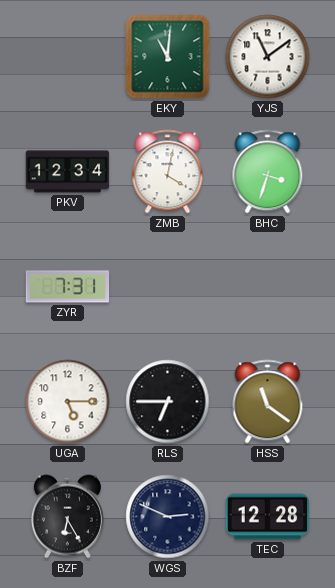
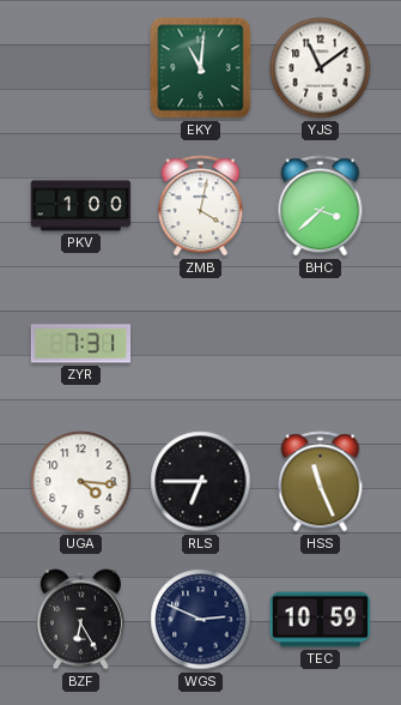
PKV: 12:34 -> 1:00 (81, 206)
BHC: 3:33 -> 3:38 (321, 206)
UGA: 5:15 -> 4:16 (81, 482)
HSS: 11:21 -> 11:26 (321, 482)
TEC: 12:28 -> 10:59 (321, 620)
